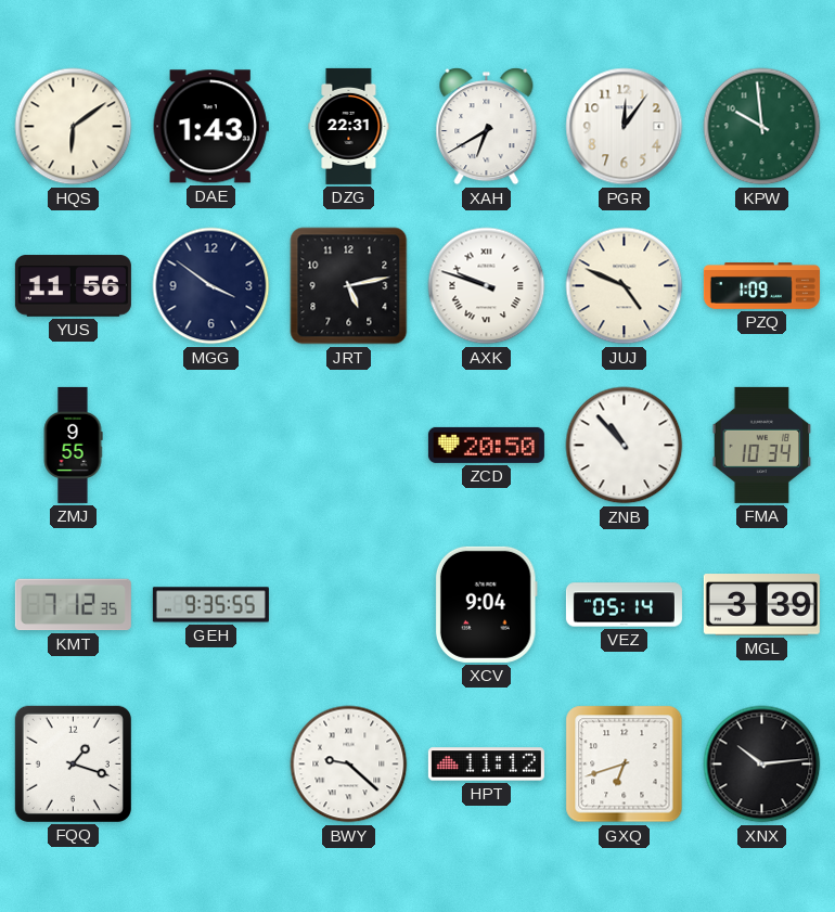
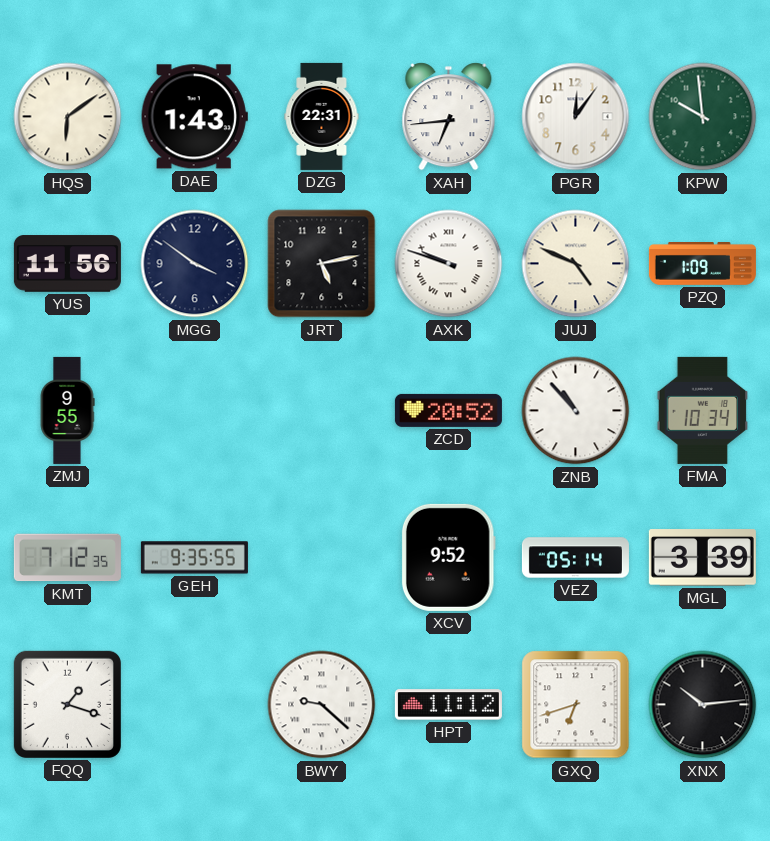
XAH: 6:40 -> 6:44 (449, 117)
ZCD: 20:50 -> 20:52 (448, 410)
XCV: 9:04 -> 9:52 (448, 557)
